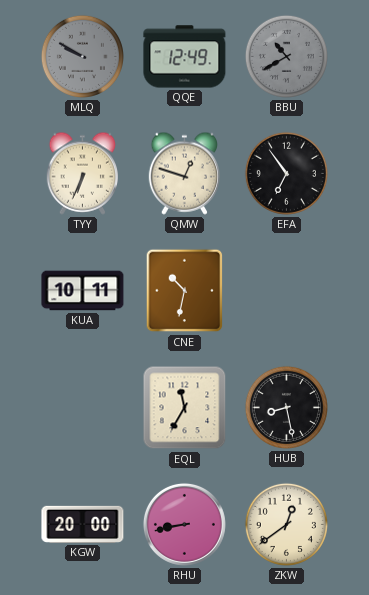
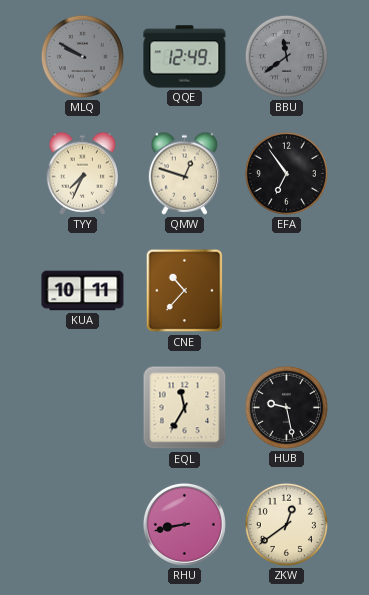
BBU: 10:40 -> 11:39 (286, 56)
TYY: 6:34 -> 7:34 (83, 173)
CNE: 10:32 -> 10:37 (185, 291)
HUB: 8:28 -> 9:28 (286, 407)
KGW: 20:00 -> none (83, 524)
